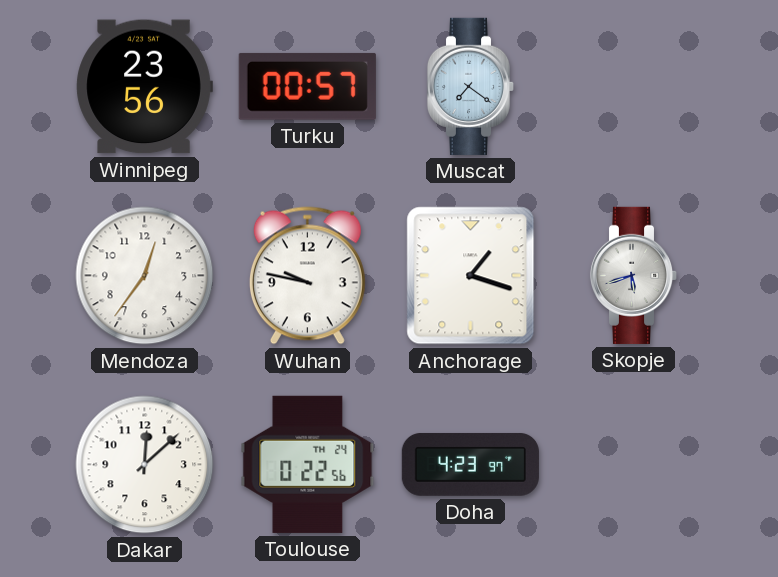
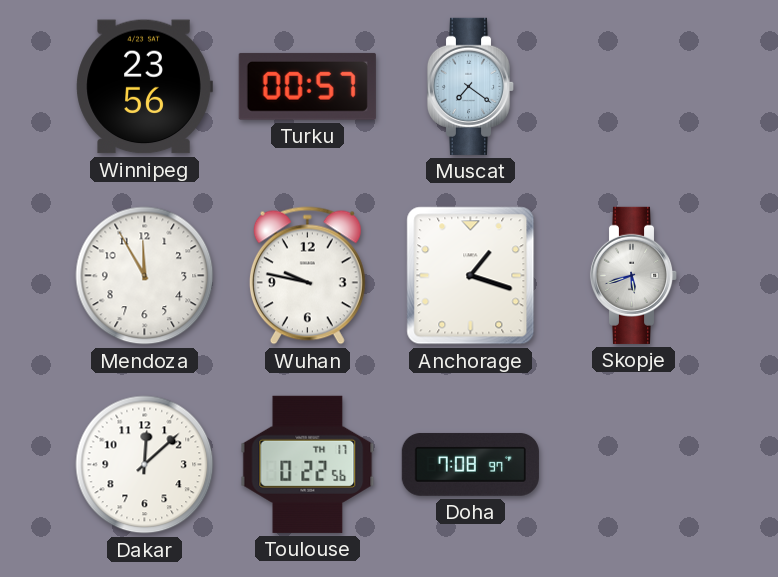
Mendoza: 12:36 -> 11:55 (145, 276)
Toulouse date: TH 24 -> TH 17 (308, 464)
Doha: 4:23 -> 7:08 (470, 464)
